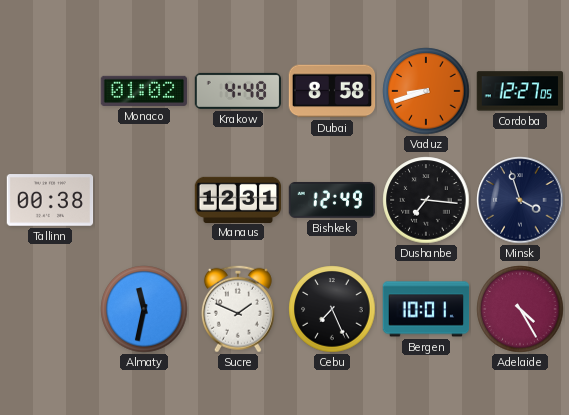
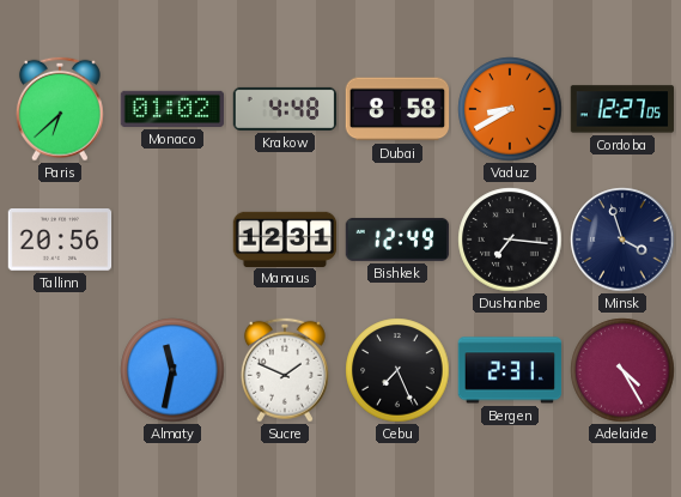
Paris: none -> 6:38 (60, 109)
Vaduz: 8:42 -> 8:40 (510, 109)
Tallinn: 00:38 -> 20:56 (60, 240)
Bergen: 10:01 -> 2:31 (510, 370)
